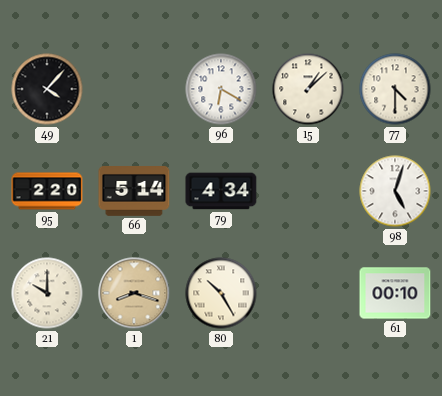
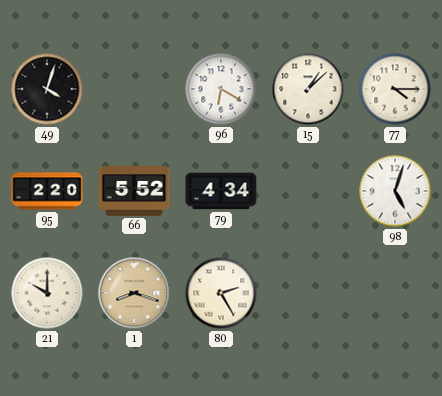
49: 4:07 -> 4:03 (47, 89)
77: 4:30 -> 4:15 (395, 89)
66: 5:14 -> 5:52 (134, 192)
80: 10:25 -> 2:25 (221, 293)
61: 00:10 -> none (395, 293)
